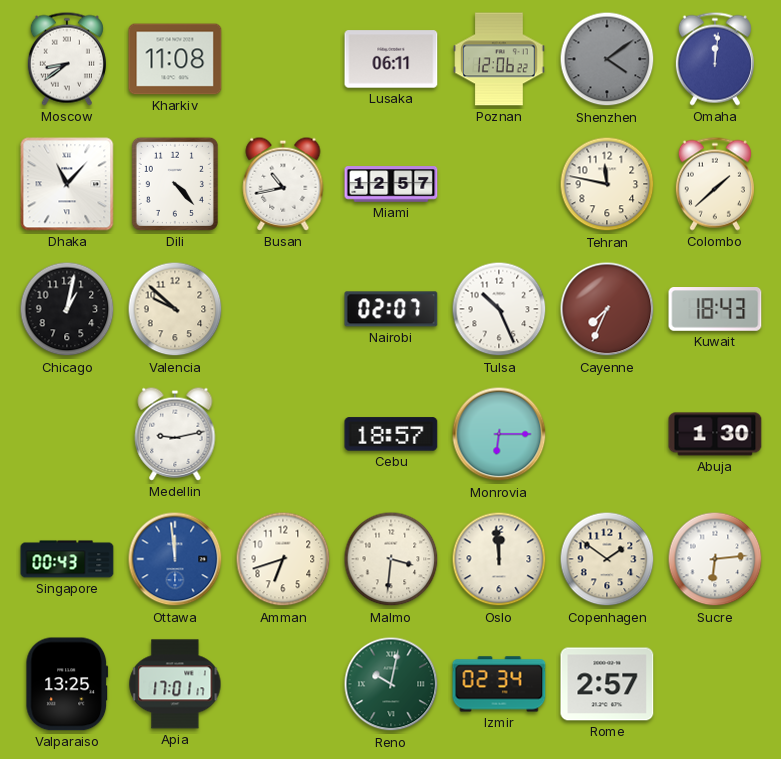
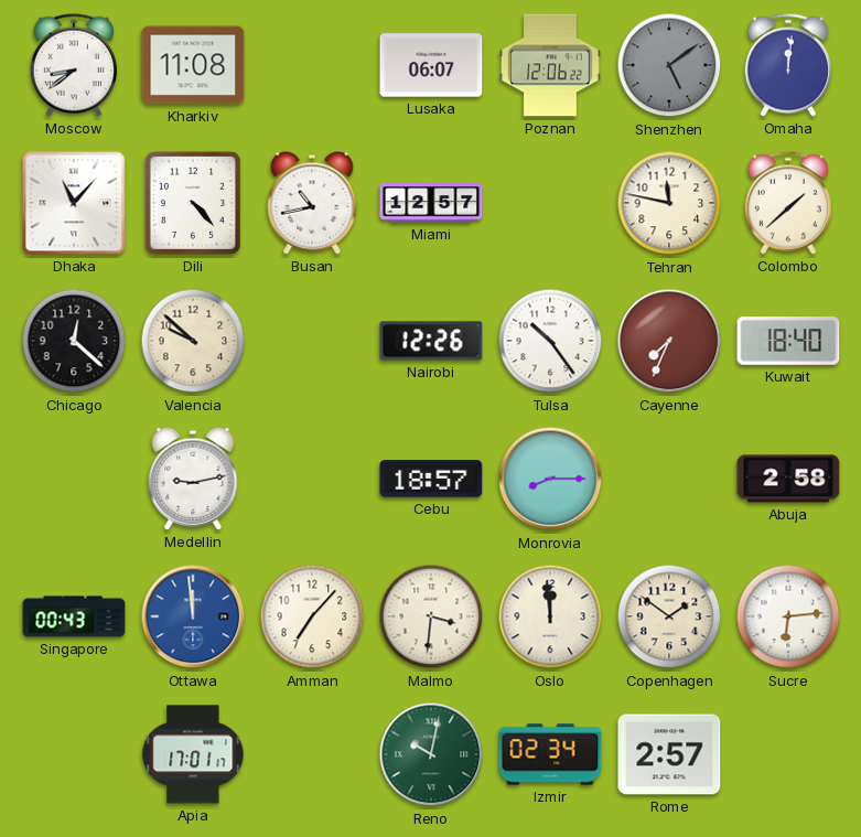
Lusaka: 06:11 -> 06:07 (431, 65)
Shenzhen: 4:09 -> 5:09 (669, 65)
Chicago: 1:02 -> 12:22 (74, 341)
Nairobi: 02:07 -> 12:26 (431, 341)
Tulsa: 10:26 -> 10:24 (550, 341)
Kuwait: 18:43 -> 18:40 (788, 341)
Monrovia: 6:15 -> 8:15 (550, 479)
Abuja: 1:30 -> 2:58 (788, 479)
Amman: 6:42 -> 7:07 (312, 616)
Valparaiso: 13:25 -> none (67, 684)
